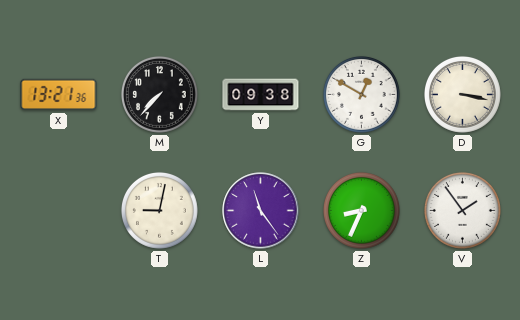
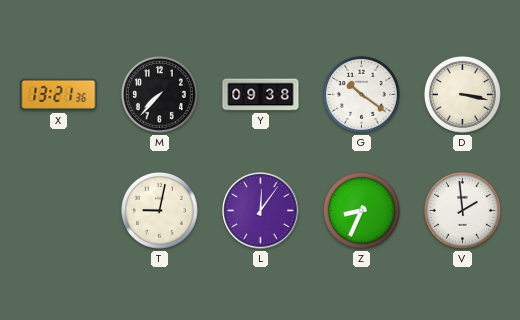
G: 12:50 -> 10:21 (361, 94)
L: 11:24 -> 12:06 (261, 211)
V: 1:54 -> 1:59 (462, 210)
